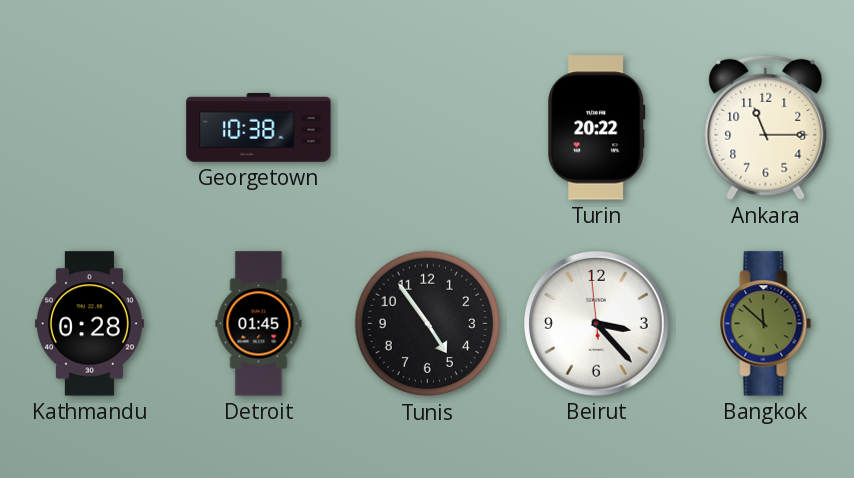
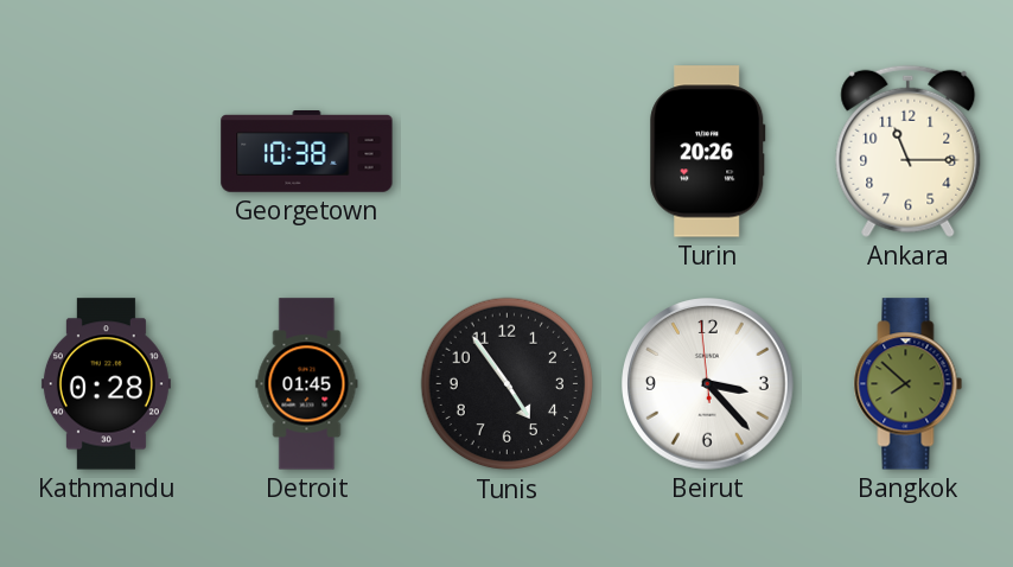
Turin: 20:22 -> 20:26 (708, 152)
Bangkok: 11:52 -> 7:52 (909, 384)
